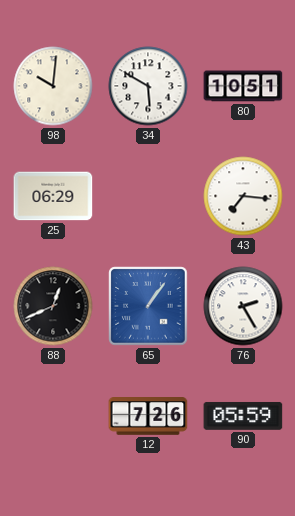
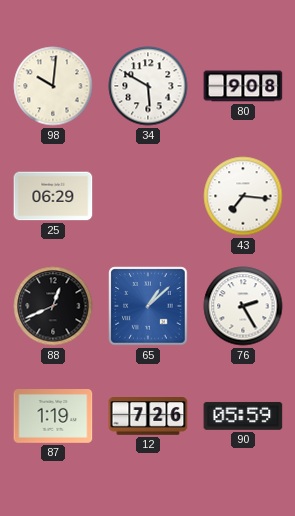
80: 10:51 -> 9:08 (243, 86)
65: 1:06 -> 1:08 (148, 306)
87: none -> 1:19 (53, 417)
